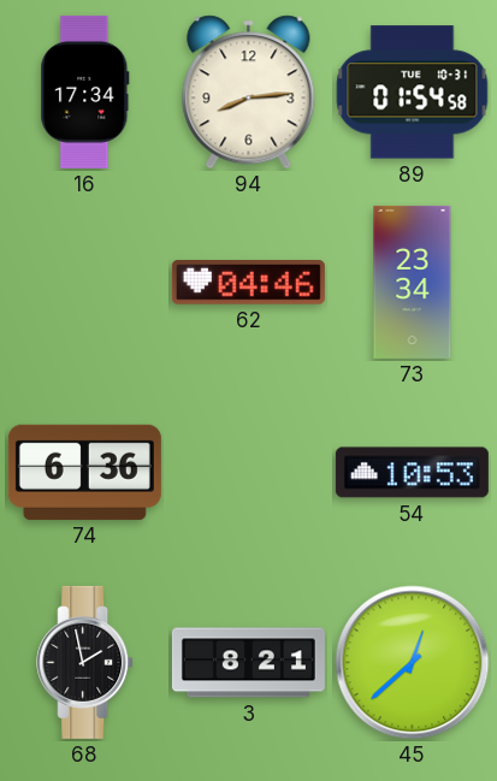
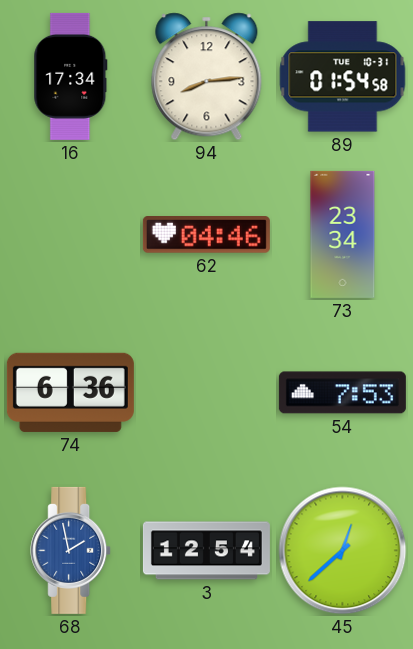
54: 10:53 -> 7:53 (342, 393)
68 dial: black -> blue (71, 550)
3: 8:21 -> 12:54 (206, 551)
